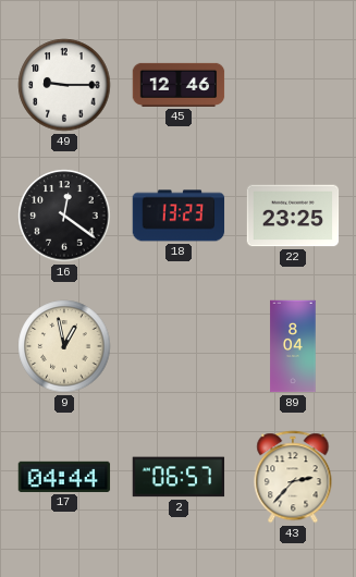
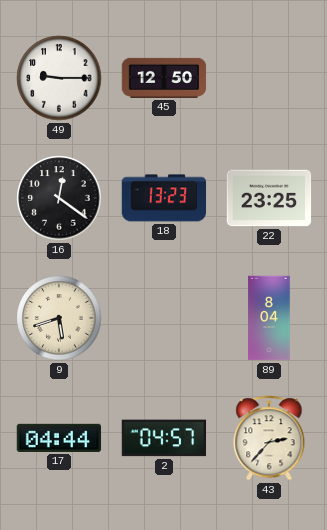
45: 12:46 -> 12:50 (164, 78)
9: 12:58 -> 5:42 (59, 318)
2: 06:57 -> 04:57 (164, 438)
